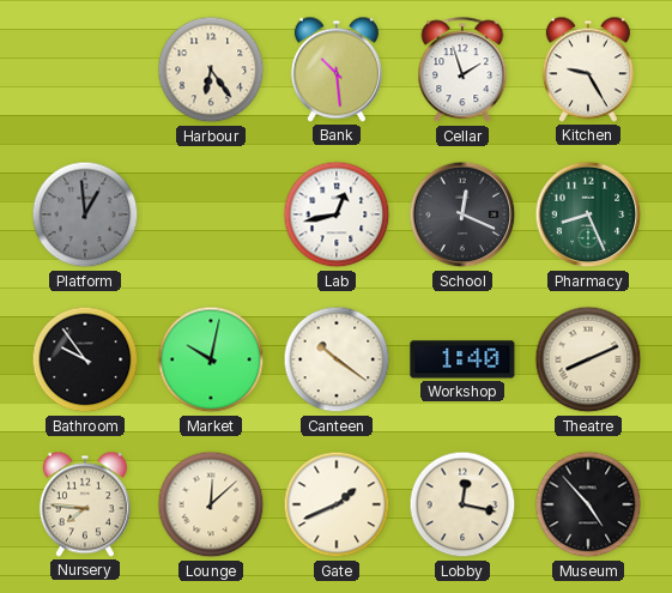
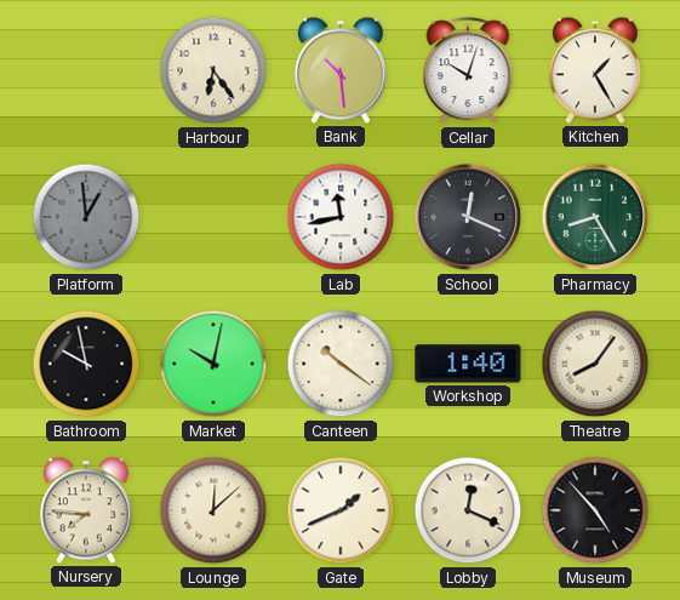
Cellar: 1:57 -> 10:03 (468, 72)
Kitchen: 9:25 -> 1:25 (595, 70)
Lab: 12:43 -> 11:43 (341, 217)
Pharmacy: 8:26 -> 8:25 (595, 217)
Bathroom: 9:54 -> 9:58 (86, 364)
Theatre: 8:11 -> 8:06 (595, 364)
Lobby: 12:17 -> 12:19 (468, 510)
